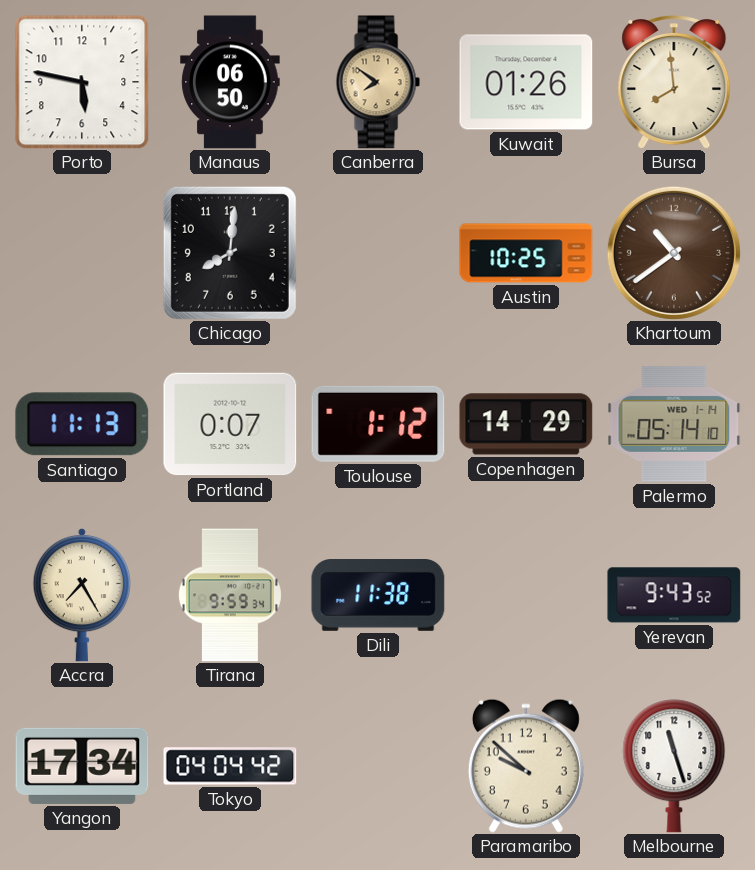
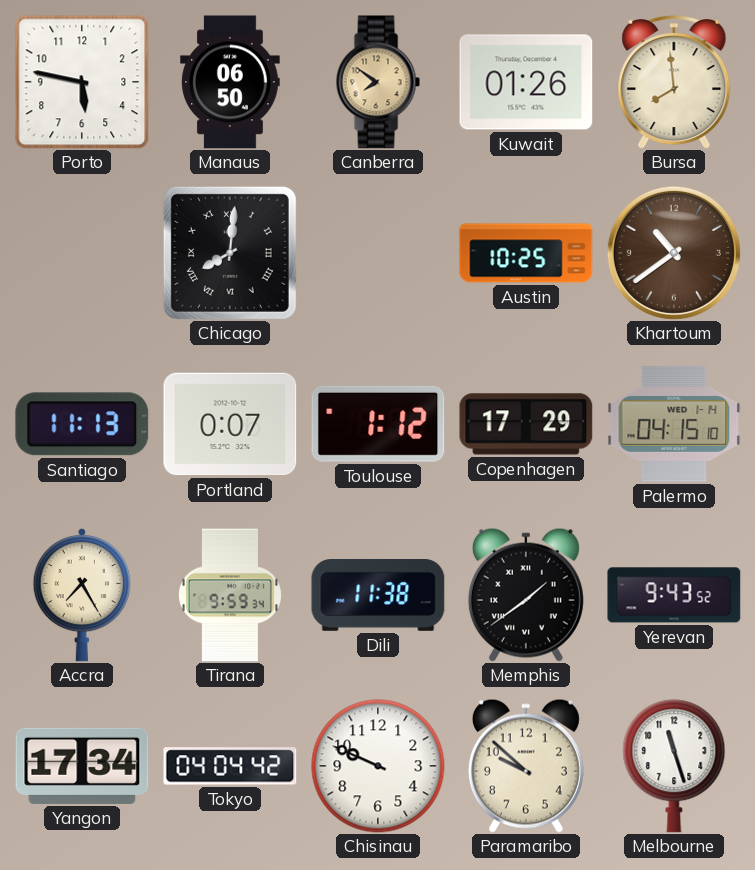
Chicago numerals: Arabic -> Roman (230, 253)
Copenhagen: 14:29 -> 17:29 (526, 424)
Palermo: 05:14 -> 04:15 (674, 424)
Memphis: none -> 1:39 (526, 595)
Chisinau: none -> 9:49 (378, 766)
